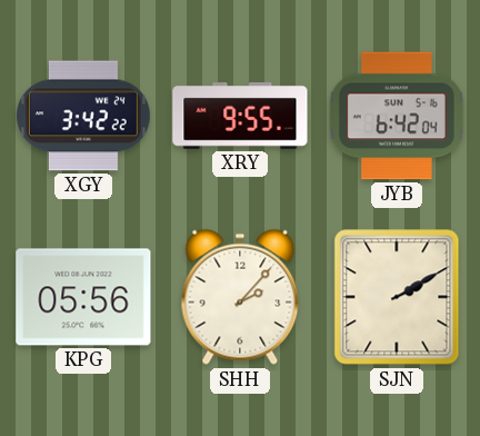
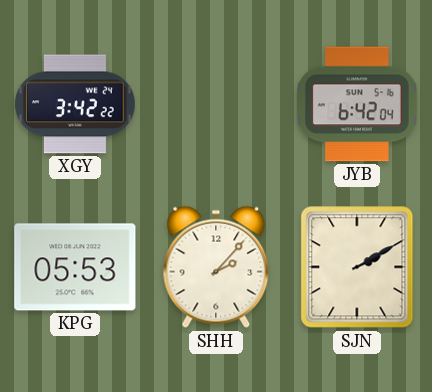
XRY: 9:55 -> none (240, 117)
KPG: 05:56 -> 05:53 (75, 267)
